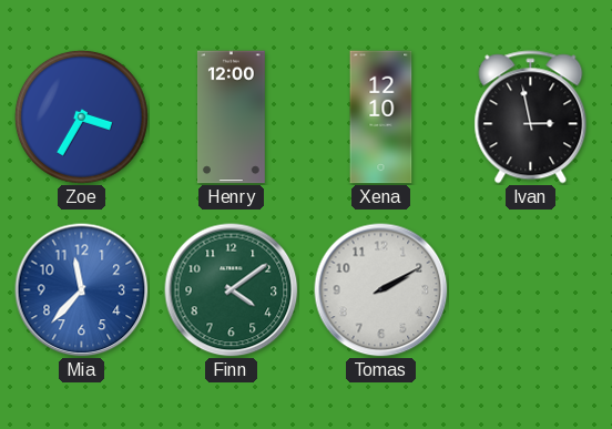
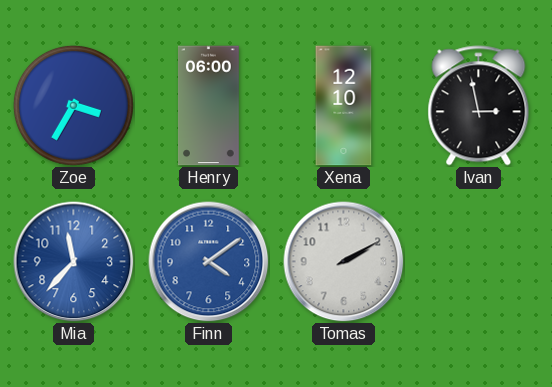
Henry: 12:00 -> 06:00 (209, 106)
Finn dial: green -> blue (209, 262)
